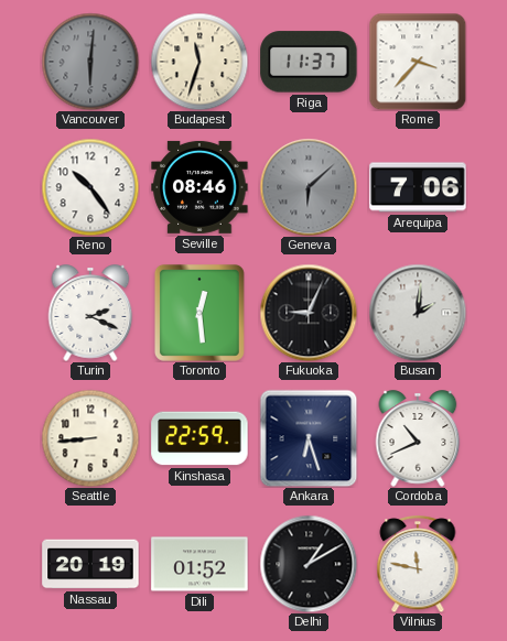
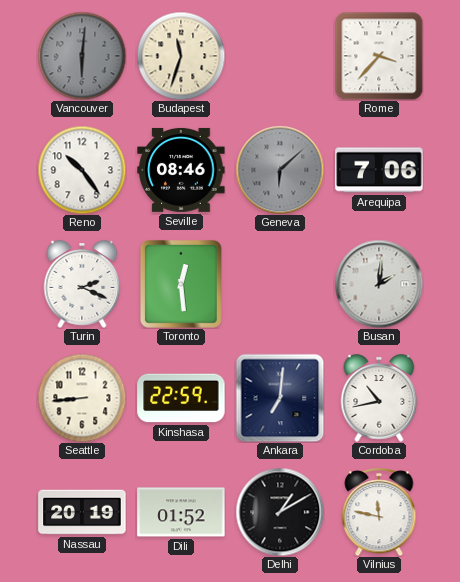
Riga: 11:37 -> none (309, 62)
Fukuoka: 9:04 -> none (309, 313)
Ankara: 6:27 -> 7:01 (280, 398)
Cordoba: 10:41 -> 10:43 (379, 398)
